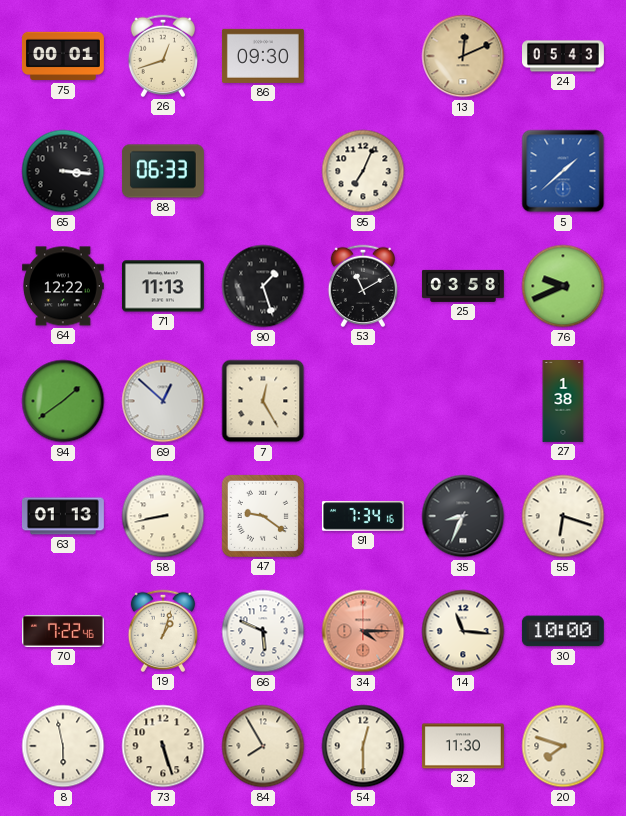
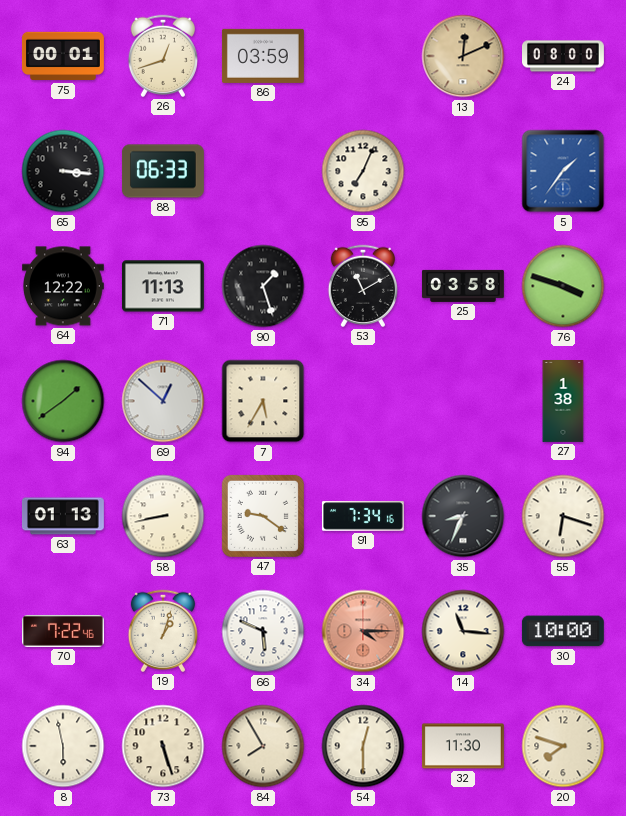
86: 09:30 -> 03:59 (263, 56)
24: 05:43 -> 08:00 (564, 56)
5: 1:38 -> 1:36 (563, 171)
76: 9:41 -> 3:48 (563, 286)
7: 12:25 -> 5:35 (263, 401)
